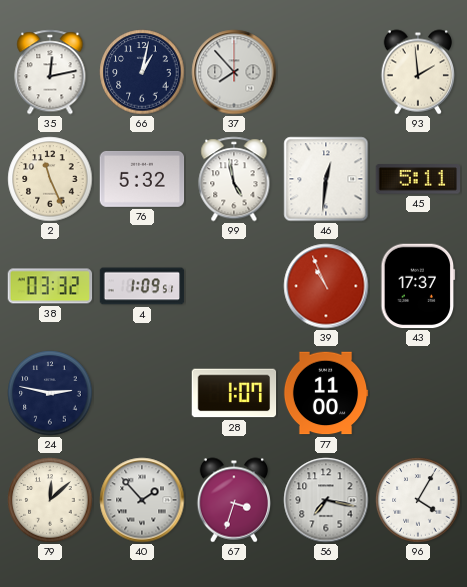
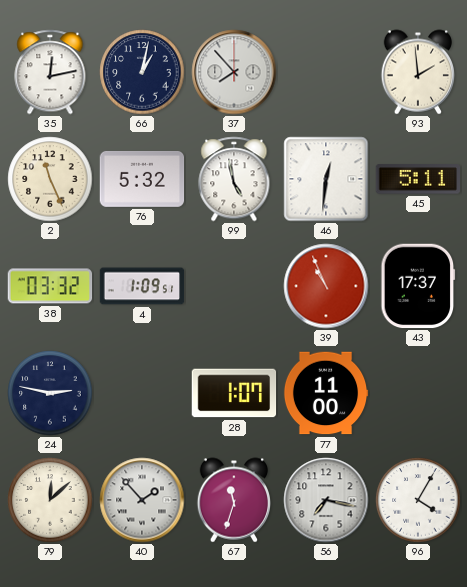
67: 3:33 -> 11:33 (233, 500)
